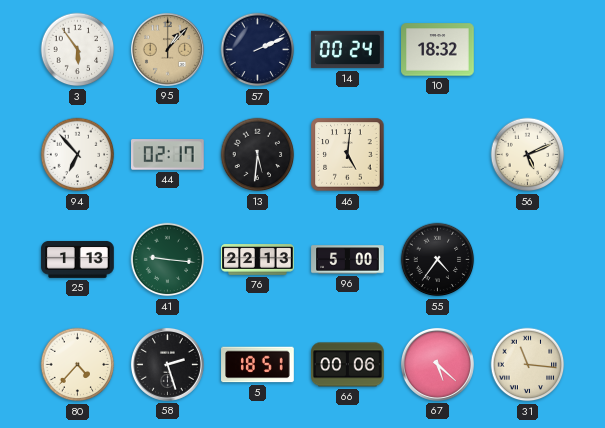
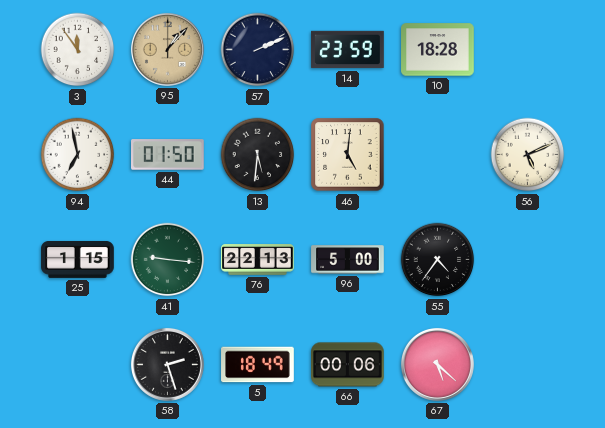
3: 5:54 -> 11:54 (78, 50)
14: 00:24 -> 23:59 (348, 50)
10: 18:32 -> 18:28 (438, 50)
94: 6:53 -> 6:58 (78, 155)
44: 02:17 -> 01:50 (168, 155)
25: 1:13 -> 1:15 (78, 259)
80: 4:37 -> none (78, 365)
5: 18:51 -> 18:49 (258, 365)
31: 11:16 -> none (528, 365)
